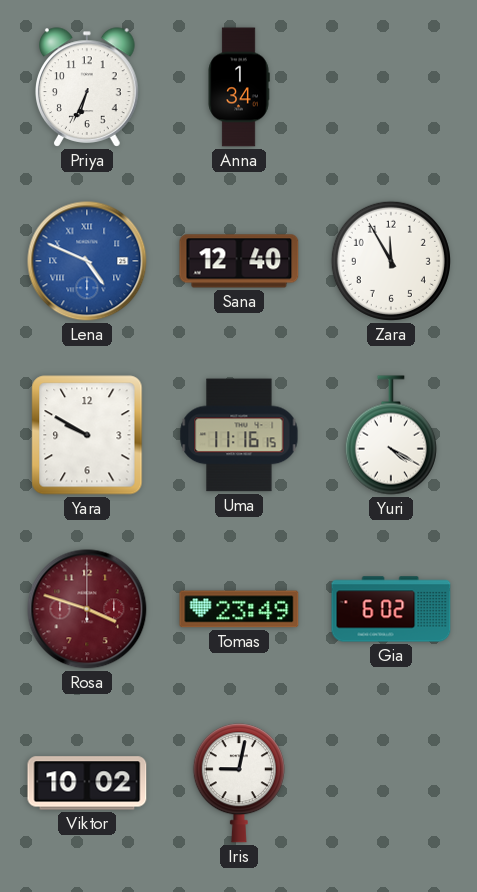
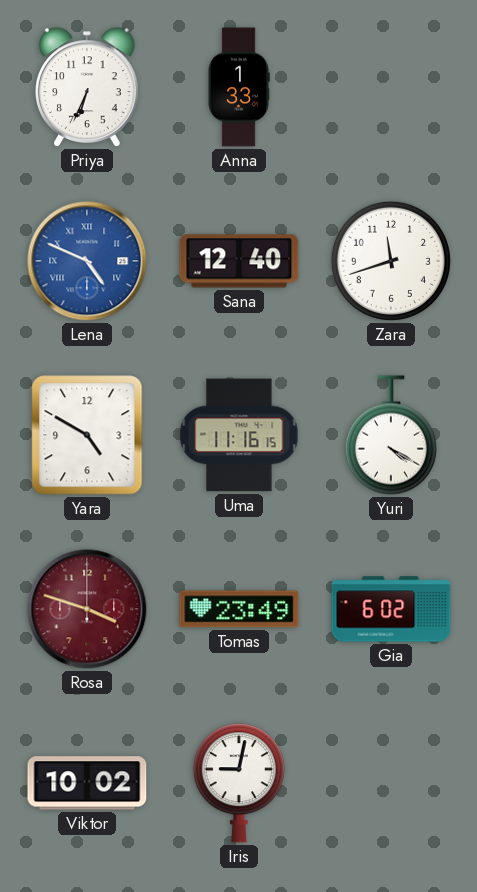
Anna: 1:34 -> 1:33 (239, 87)
Zara: 11:55 -> 11:42 (391, 261)
Yara: 9:50 -> 4:50 (87, 435)
